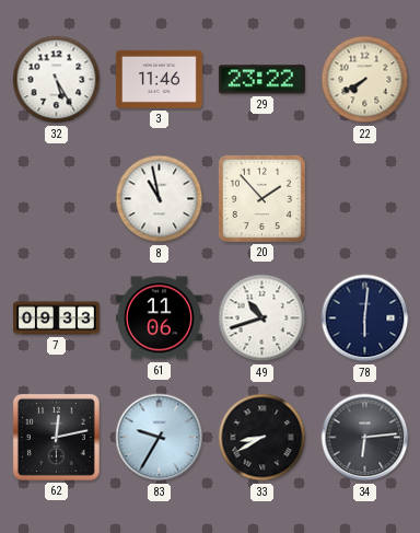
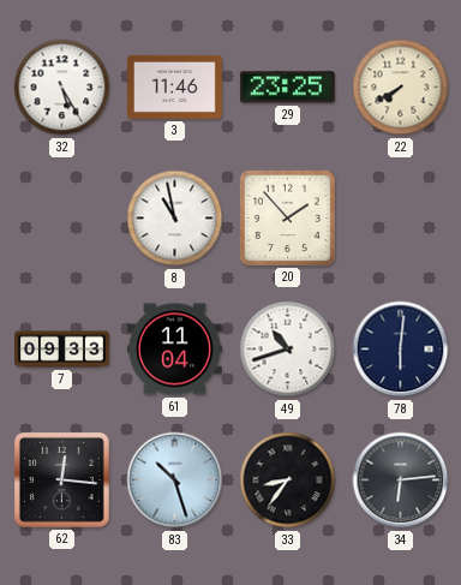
29: 23:22 -> 23:25 (287, 88)
61: 11:06 -> 11:04 (174, 350)
62: 12:13 -> 12:16 (61, 479)
83: 9:35 -> 10:27 (175, 480)
33: 8:40 -> 8:36 (288, 480)
